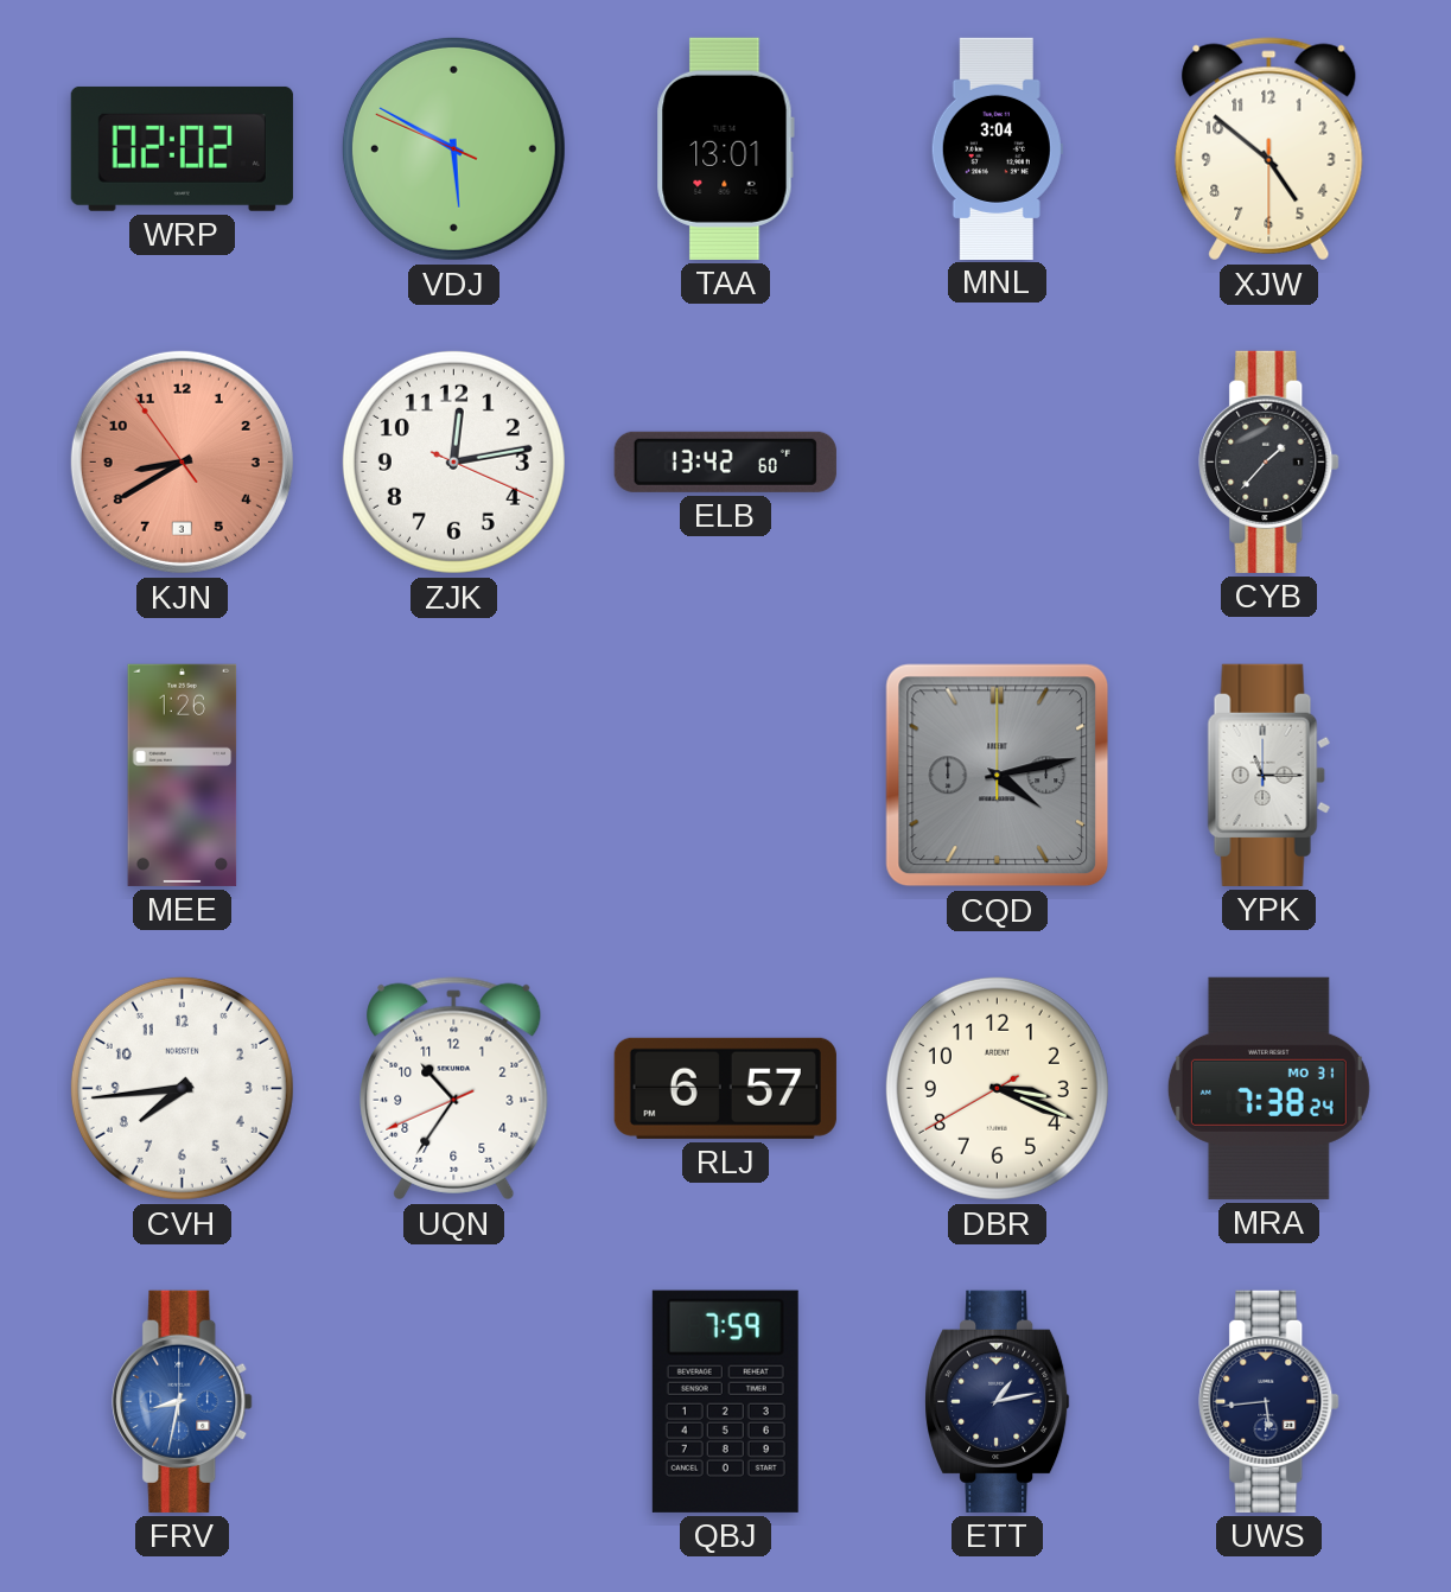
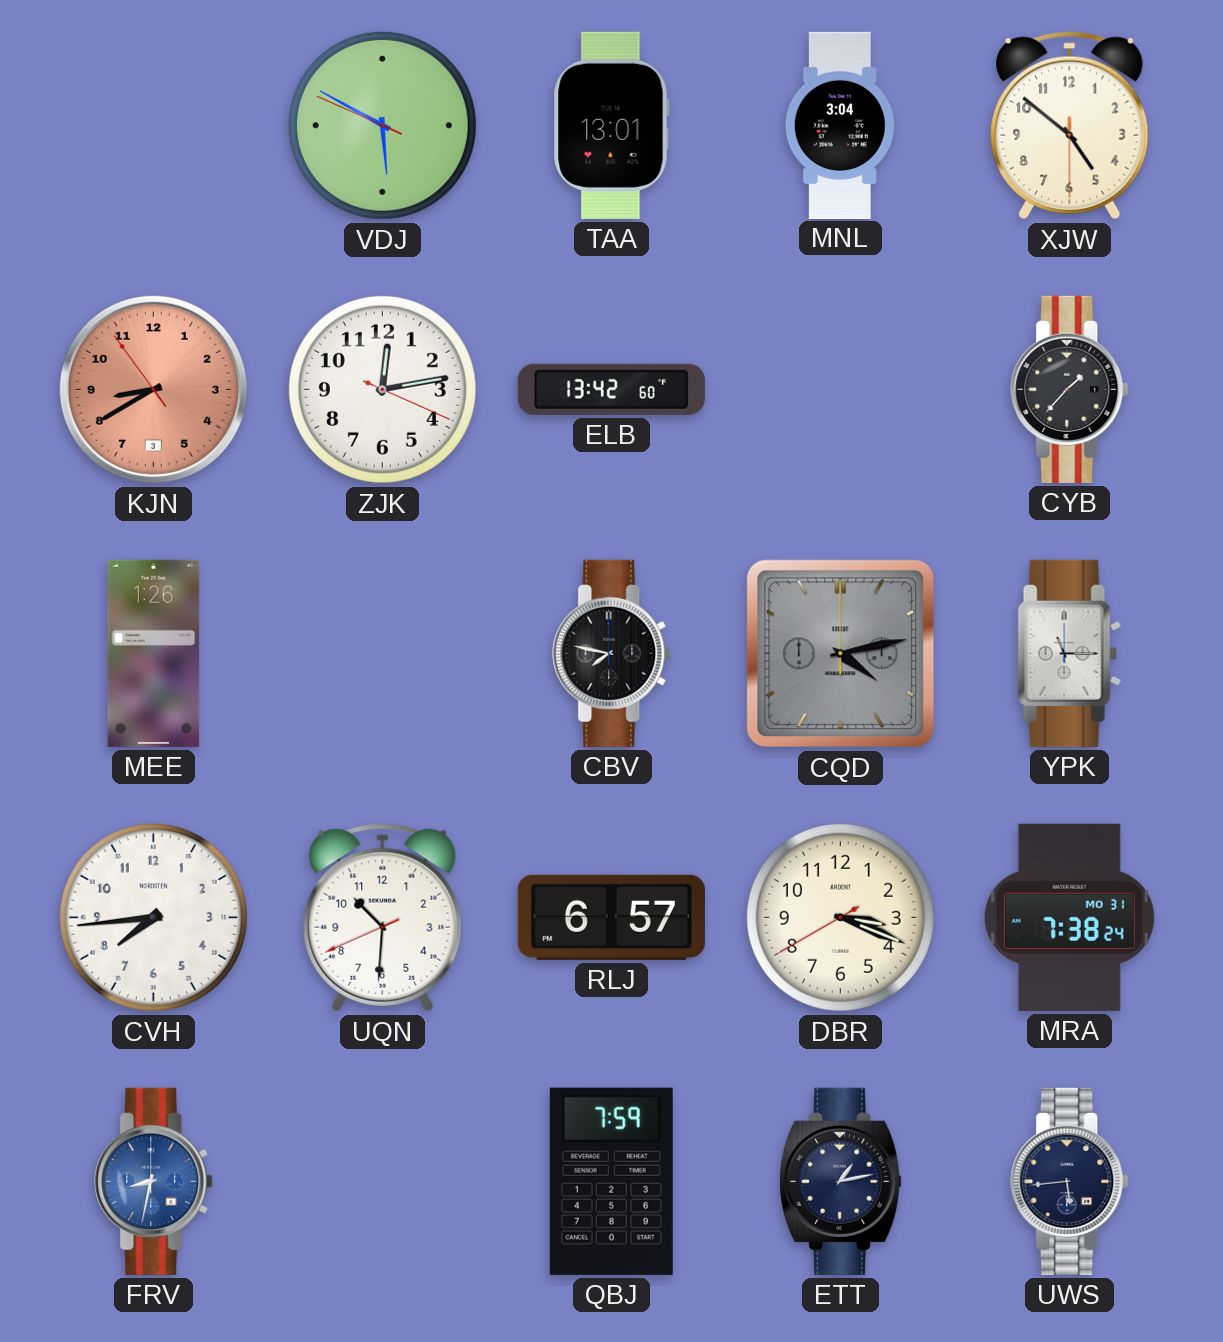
WRP: 02:02 -> none (182, 148)
CBV: none -> 7:47 (612, 653)
UQN: 10:35 -> 10:30 (383, 918)
